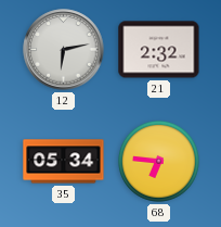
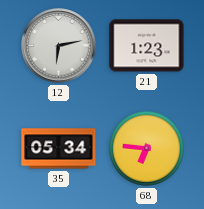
21: 2:32 -> 1:23 (147, 46)
